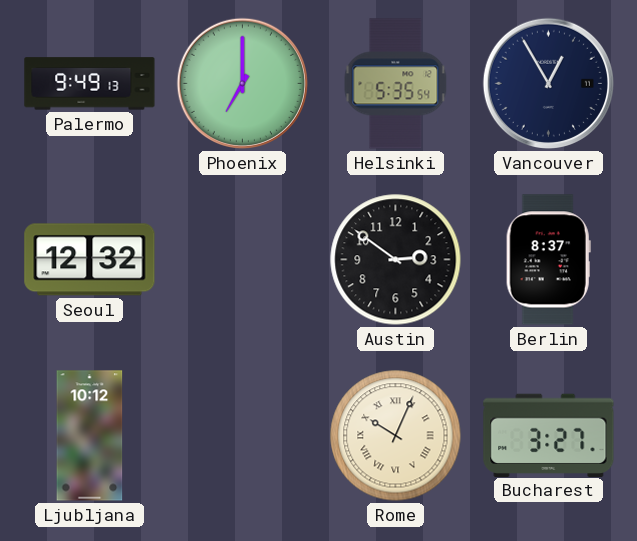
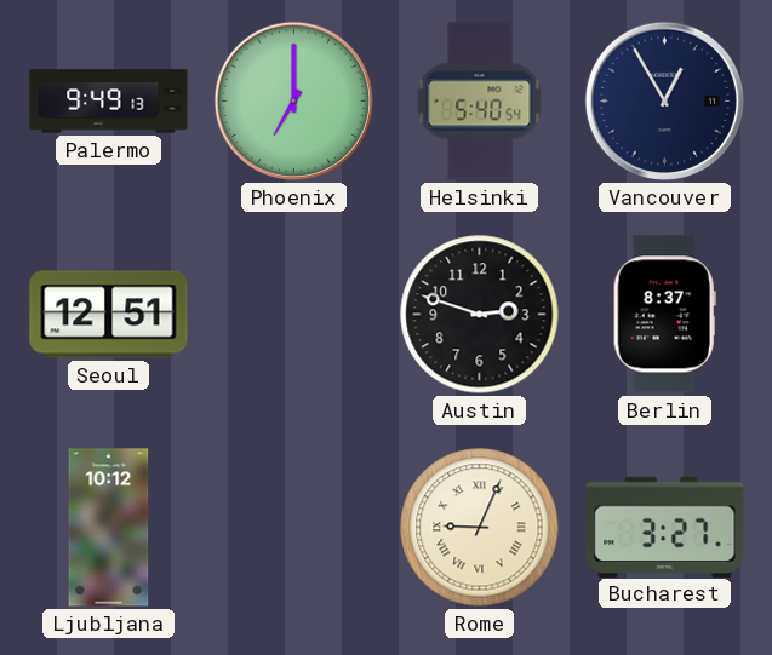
Helsinki: 5:35 -> 5:40 (480, 102)
Seoul: 12:32 -> 12:51 (109, 315)
Austin: 2:51 -> 2:48 (480, 315)
Rome: 10:04 -> 9:04 (480, 528)
